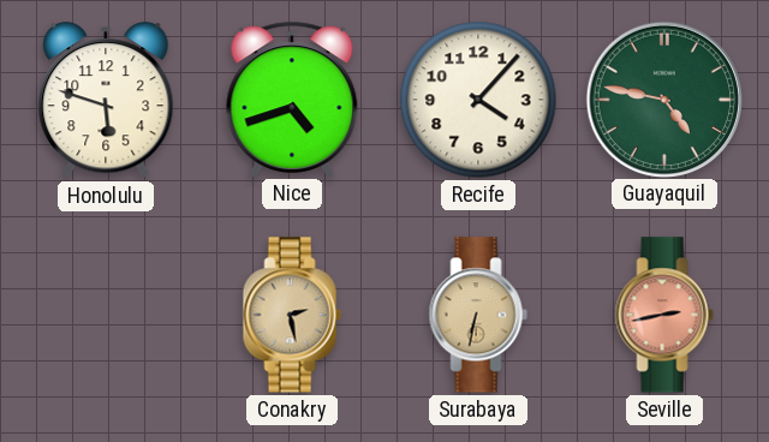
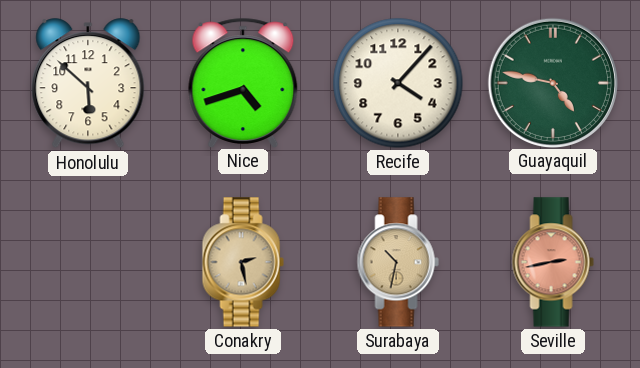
Honolulu: 5:48 -> 5:52 (88, 84)
Surabaya: 6:32 -> 10:32 (398, 262)
